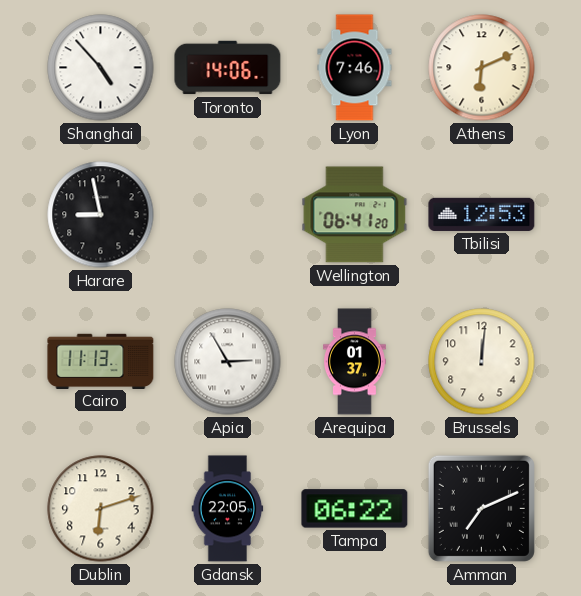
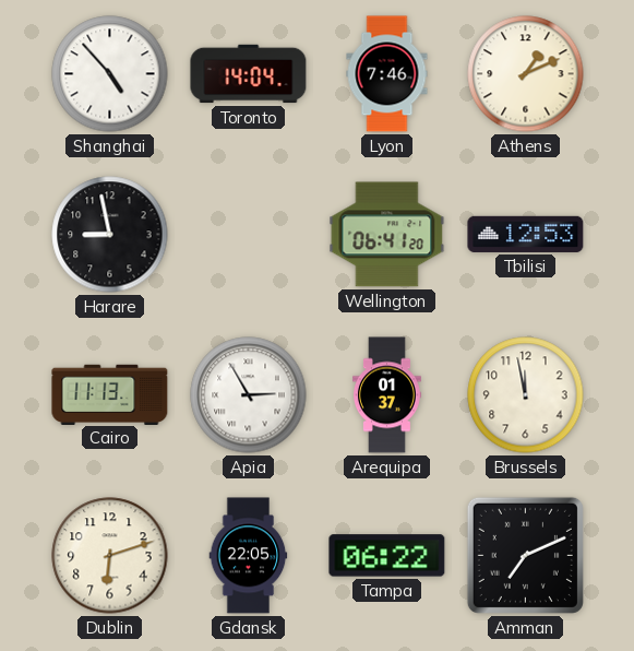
Toronto: 14:06 -> 14:04 (249, 74)
Athens: 6:11 -> 1:11 (526, 74)
Brussels: 12:01 -> 11:58 (526, 395)
